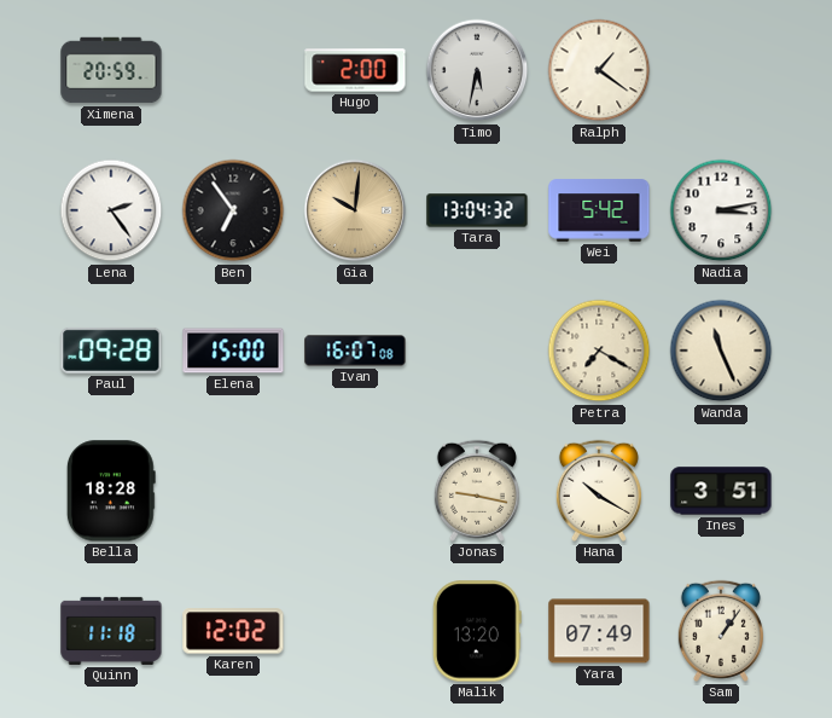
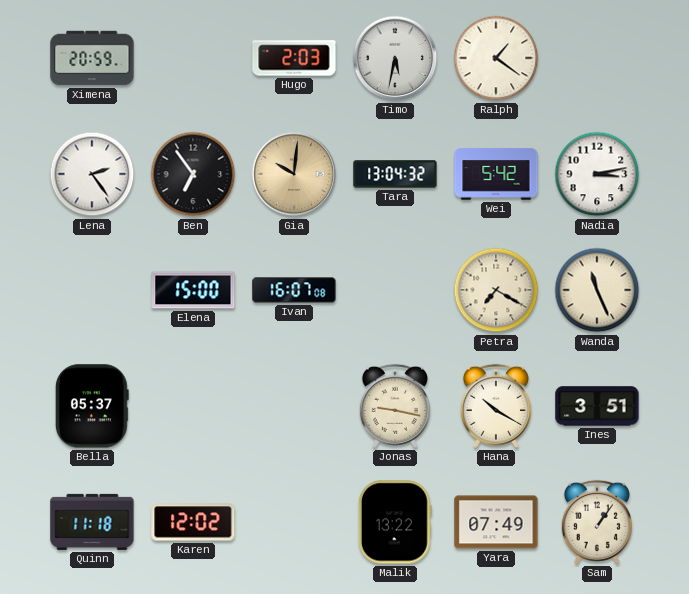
Hugo: 2:00 -> 2:03 (294, 58)
Paul: 09:28 -> none (111, 351)
Bella: 18:28 -> 05:37 (92, 406)
Malik: 13:20 -> 13:22 (395, 522)
